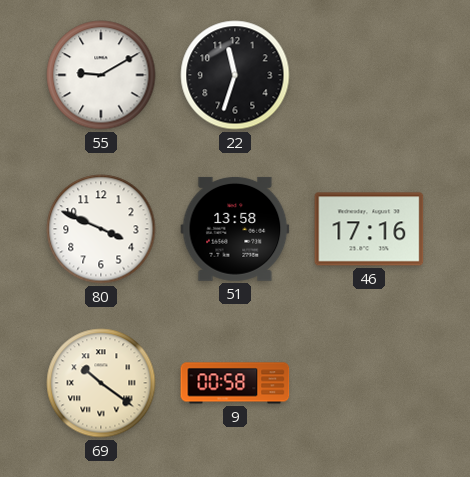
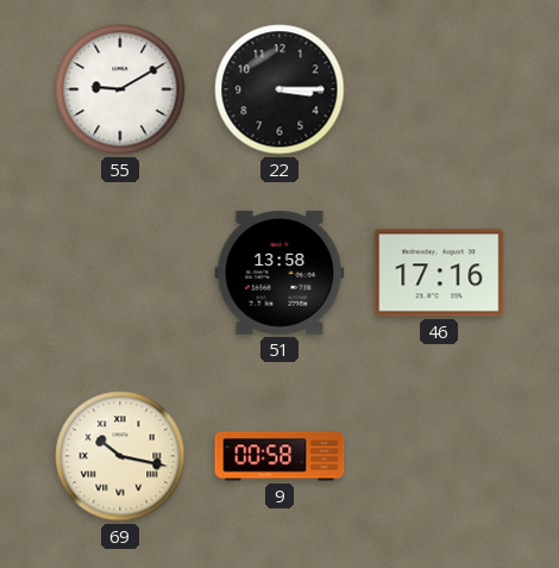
22: 11:33 -> 3:15 (279, 89)
80: 3:49 -> none (101, 229)
69: 10:21 -> 10:17 (120, 456)
